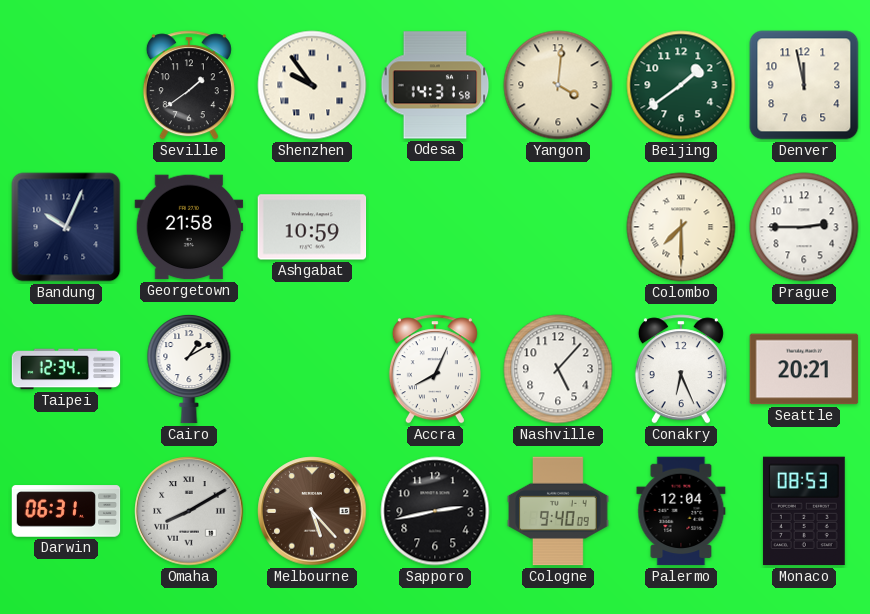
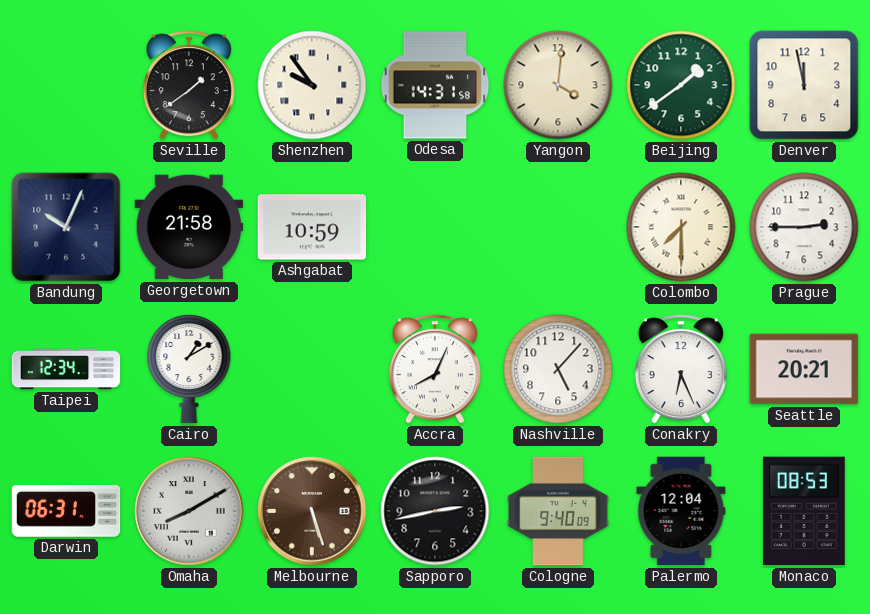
Melbourne: 5:23 -> 5:27 (312, 511)
